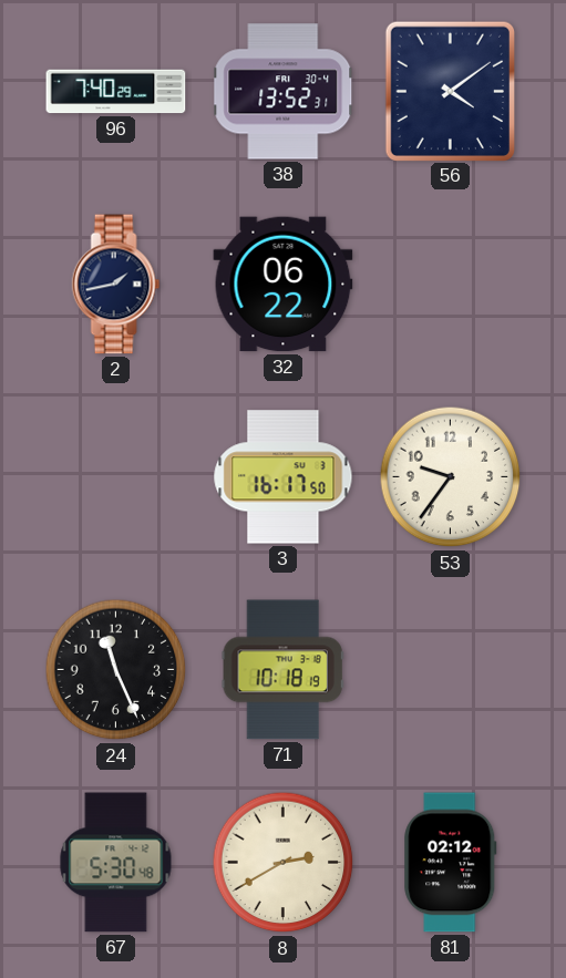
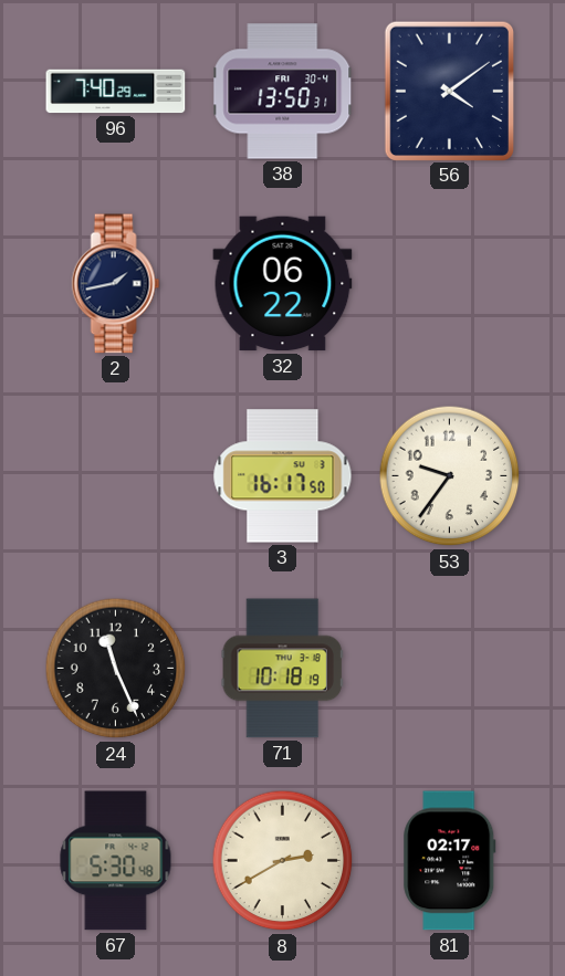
38: 13:52 -> 13:50 (283, 92)
81: 02:12 -> 02:17 (450, 861)
